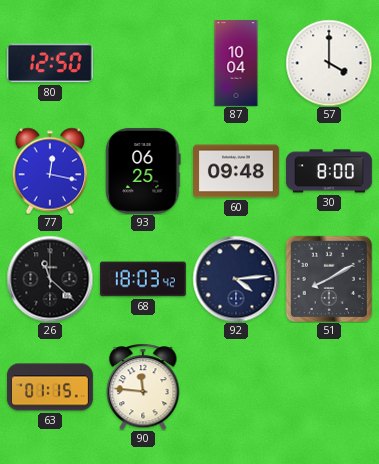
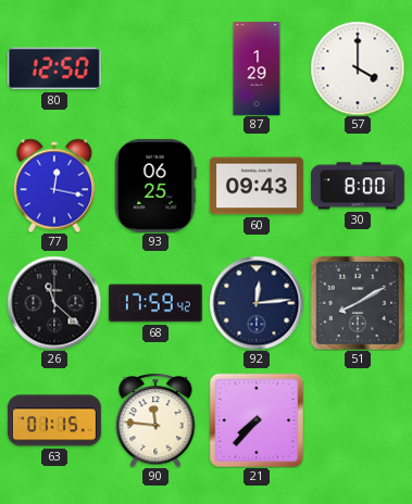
87: 10:04 -> 1:29 (257, 70)
60: 09:48 -> 09:43 (257, 186)
68: 18:03 -> 17:59 (155, 303)
92: 4:14 -> 12:14 (257, 303)
21: none -> 7:37 (255, 419)
